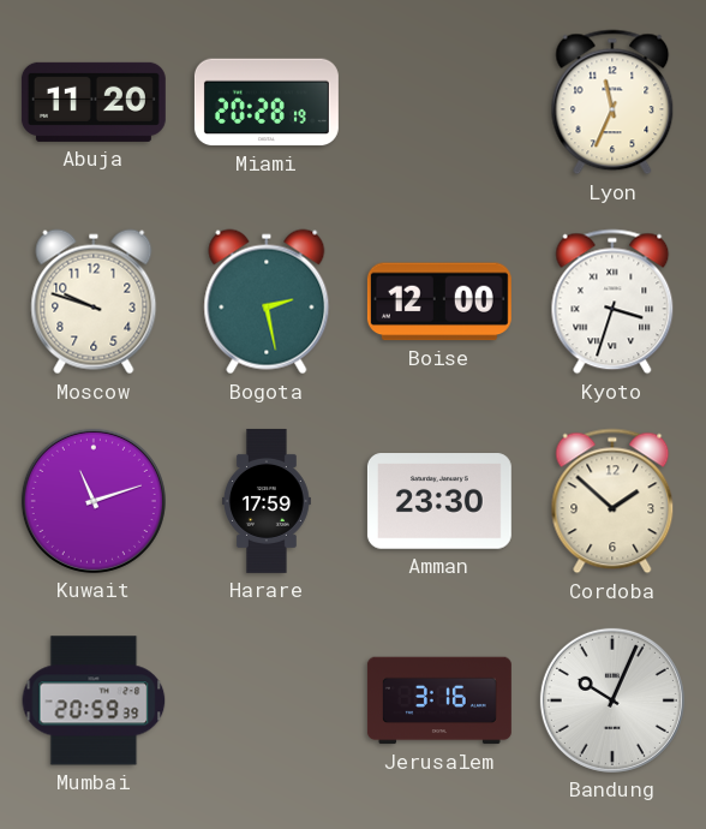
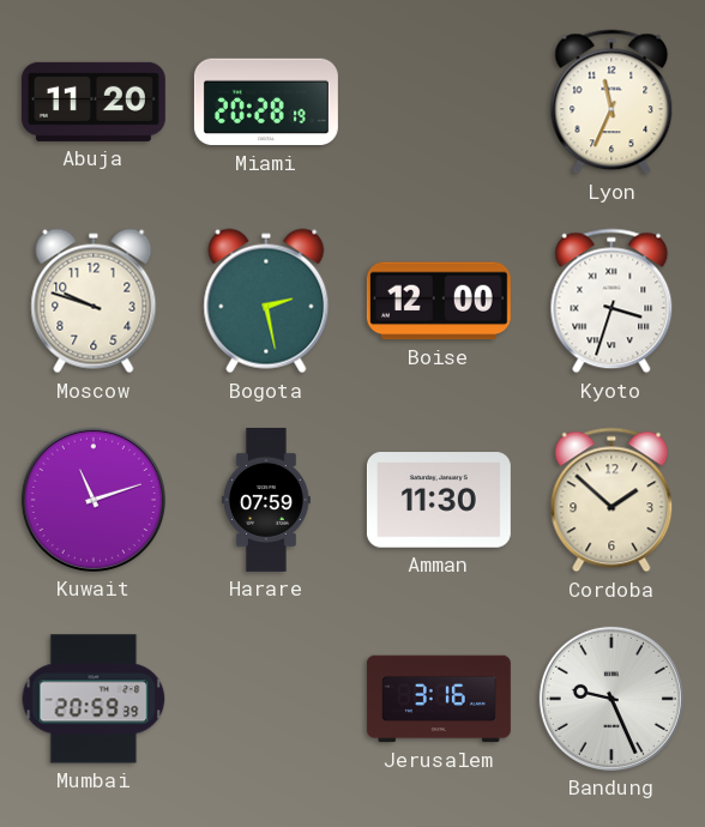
Harare: 17:59 -> 07:59 (266, 500)
Amman: 23:30 -> 11:30 (439, 500)
Bandung: 10:04 -> 9:26 (611, 699)
